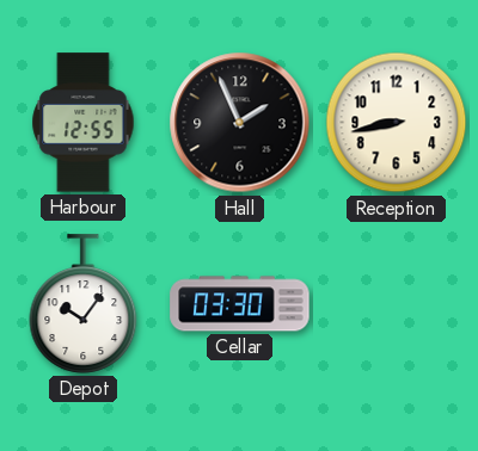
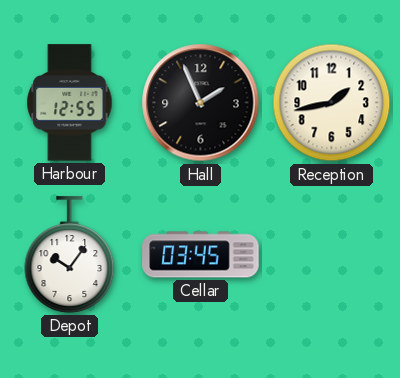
Reception: 8:43 -> 1:43 (332, 103)
Cellar: 03:30 -> 03:45 (201, 255)
